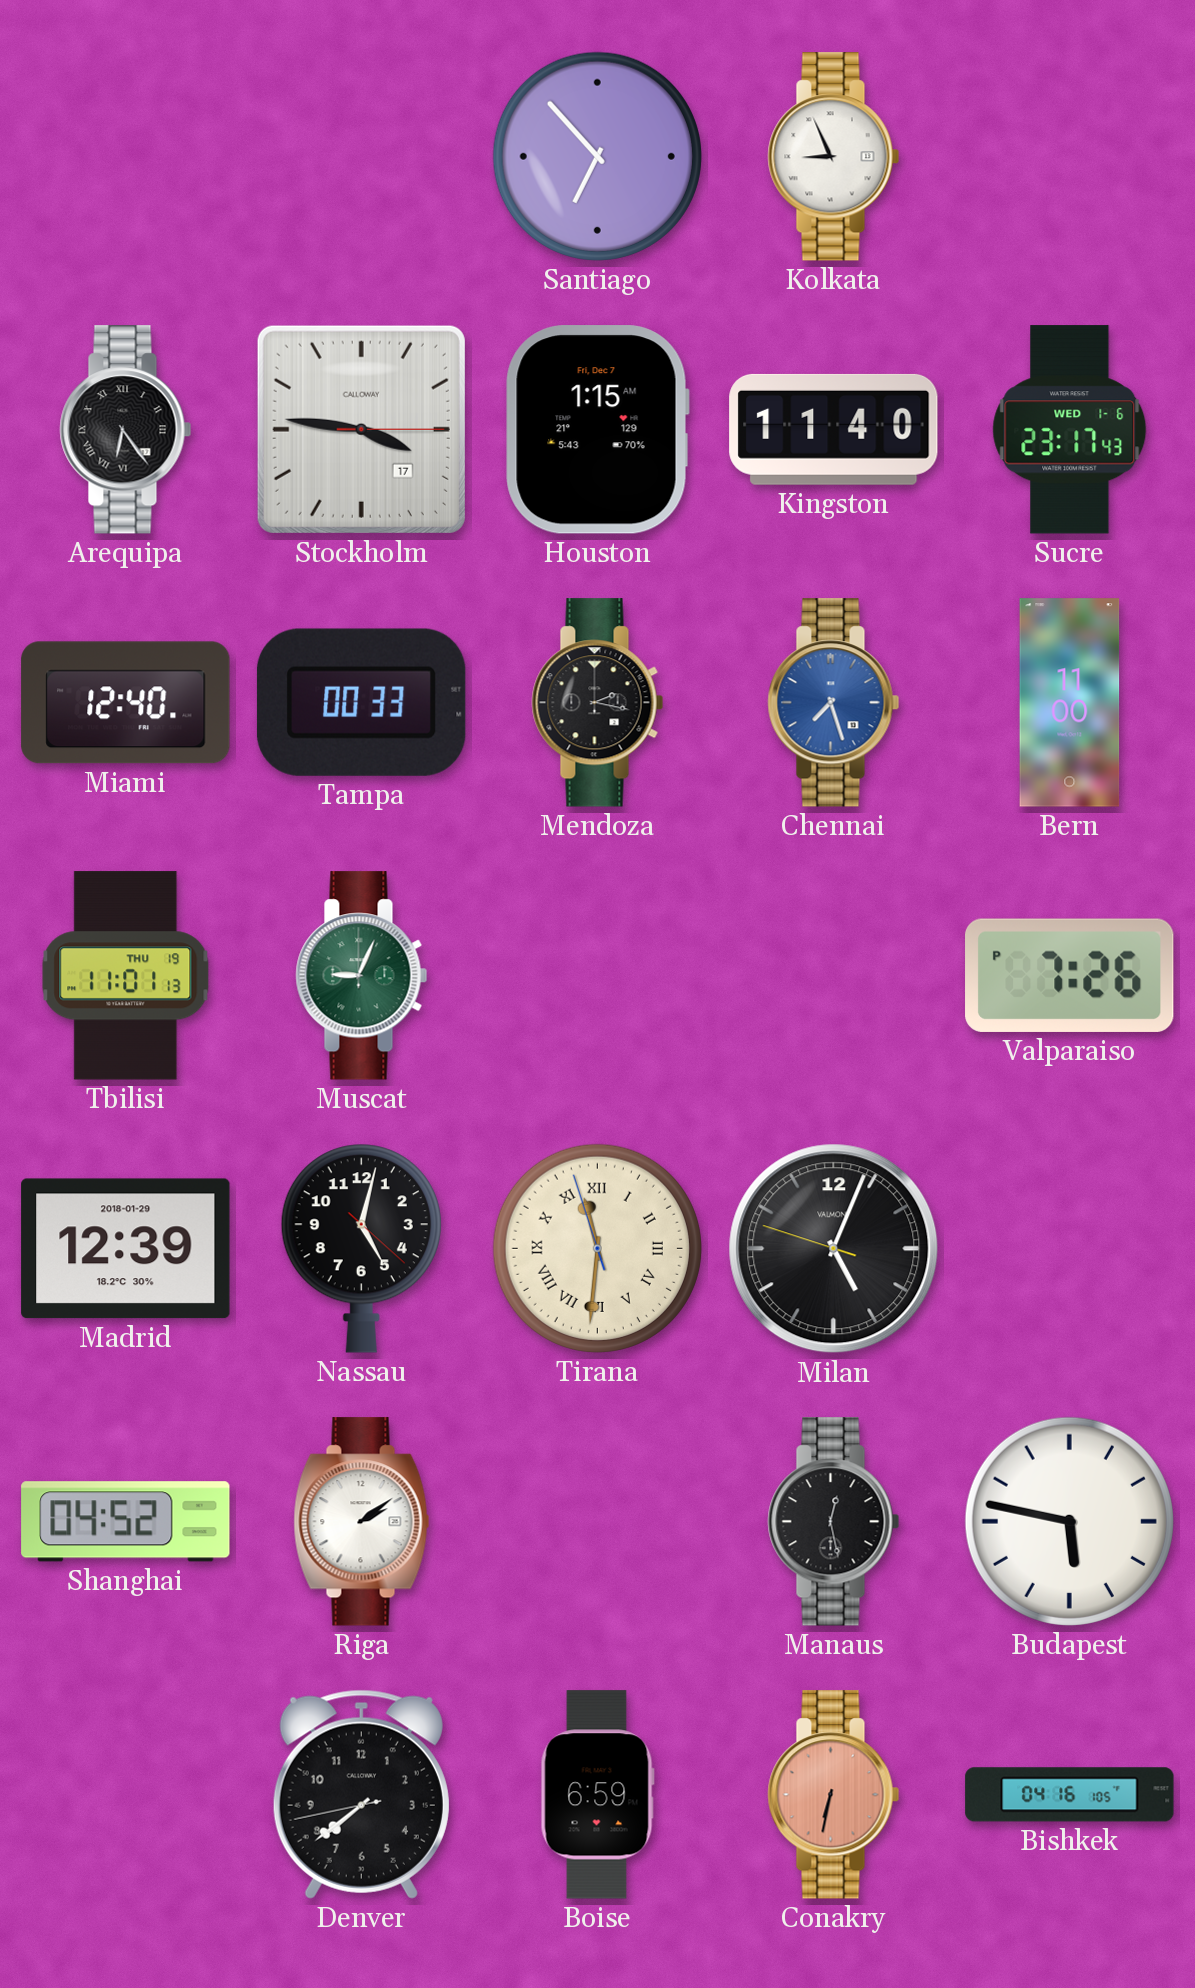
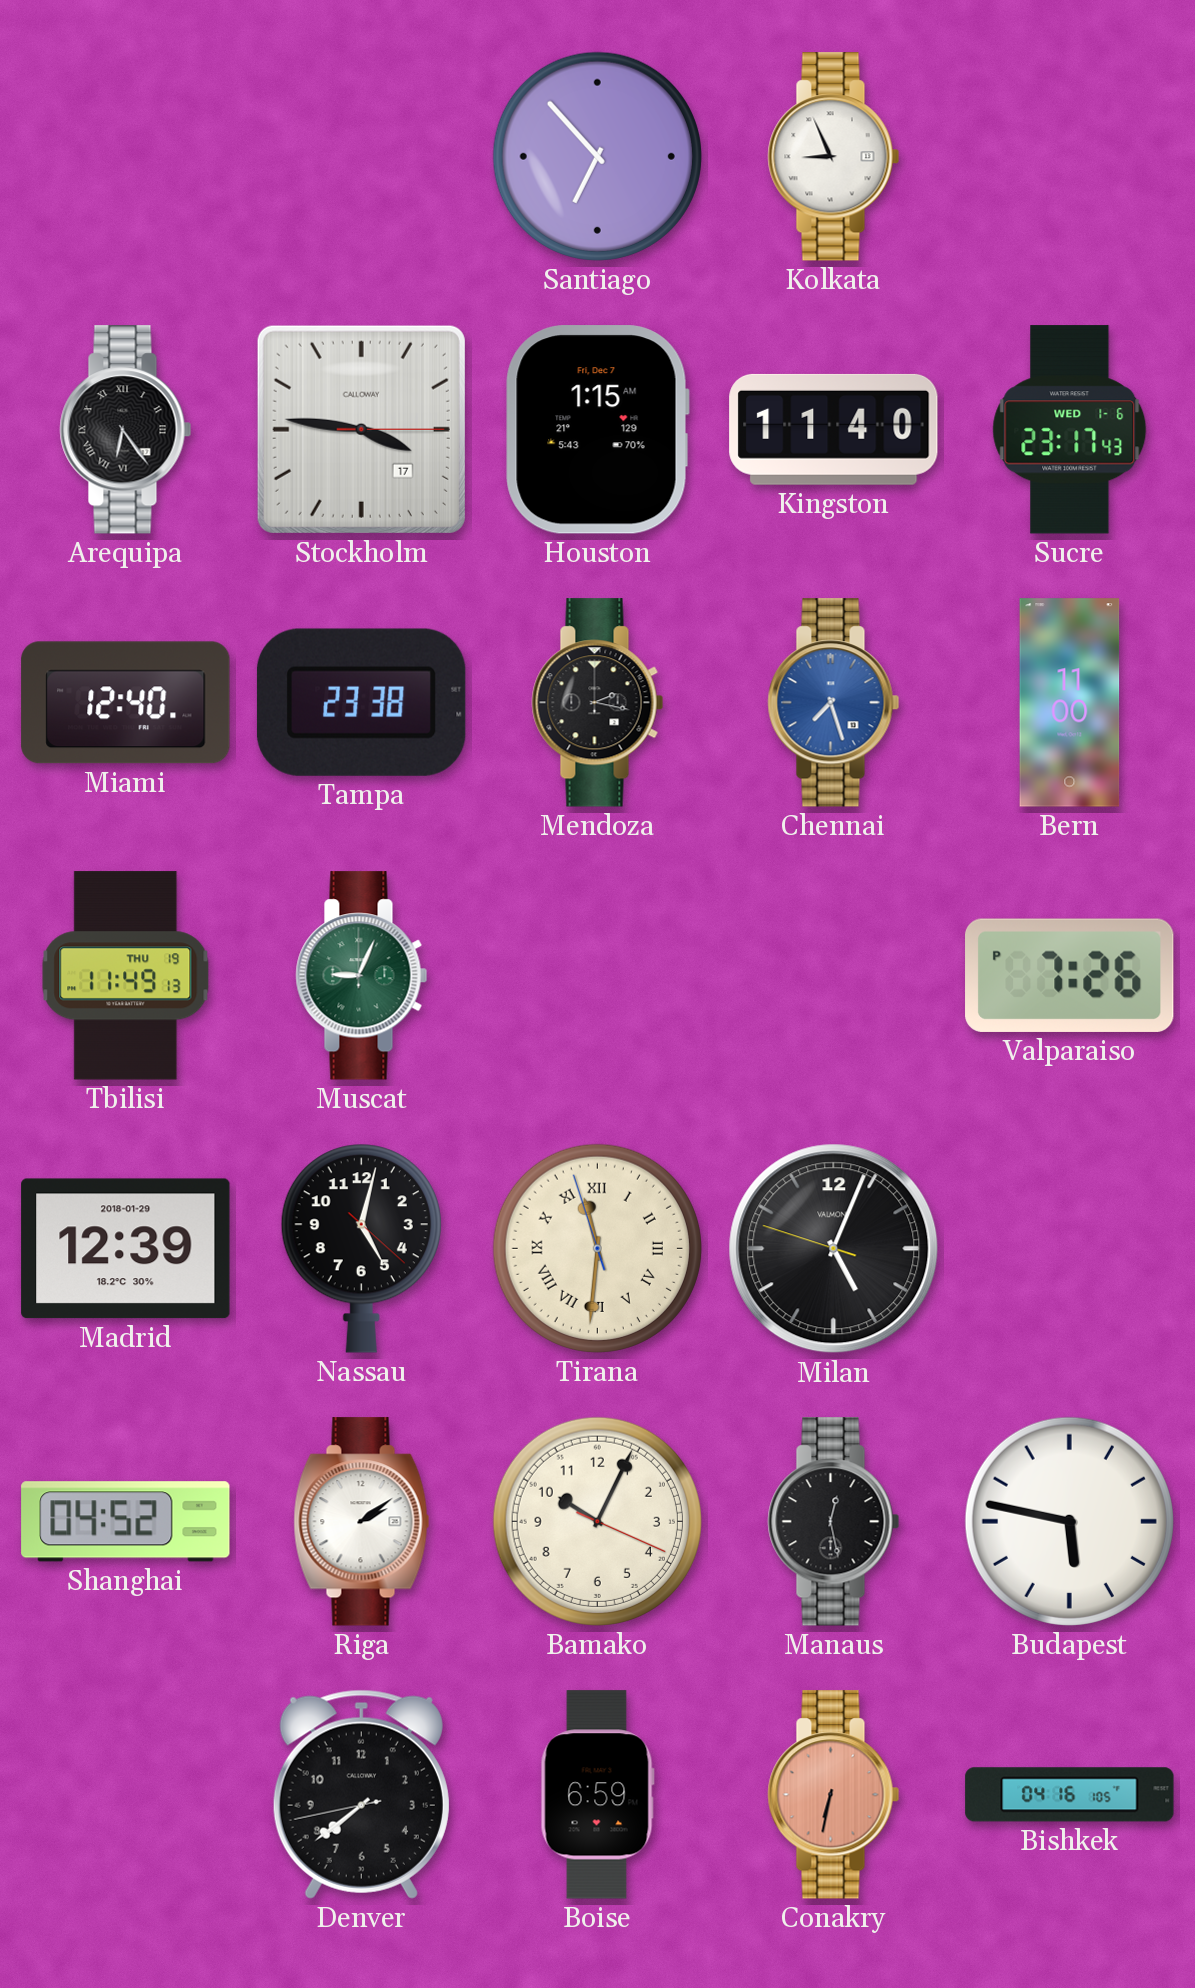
Tampa: 00:33 -> 23:38 (361, 702)
Tbilisi: 11:01 -> 11:49 (126, 976)
Bamako: none -> 10:04 (597, 1521)
